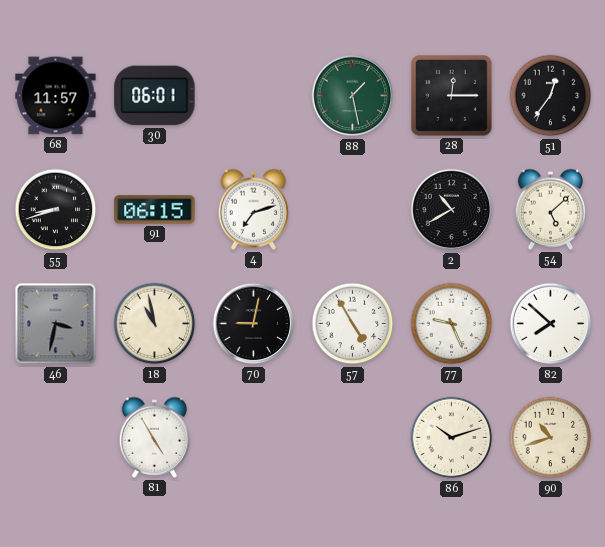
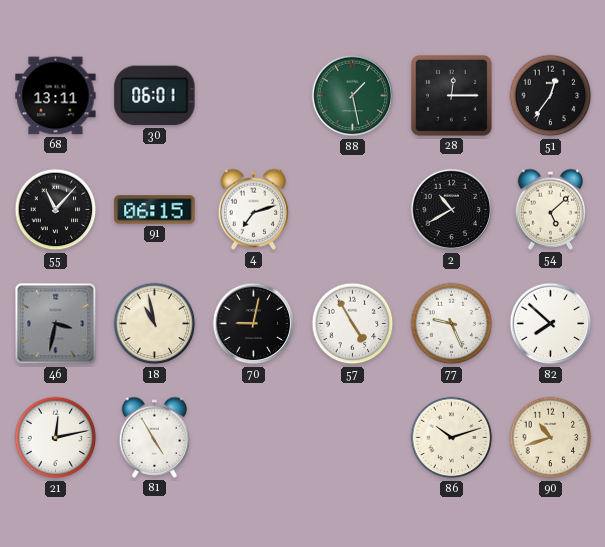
68: 11:57 -> 13:11 (56, 96)
55: 8:42 -> 11:07 (56, 210)
21: none -> 12:13 (56, 438)
